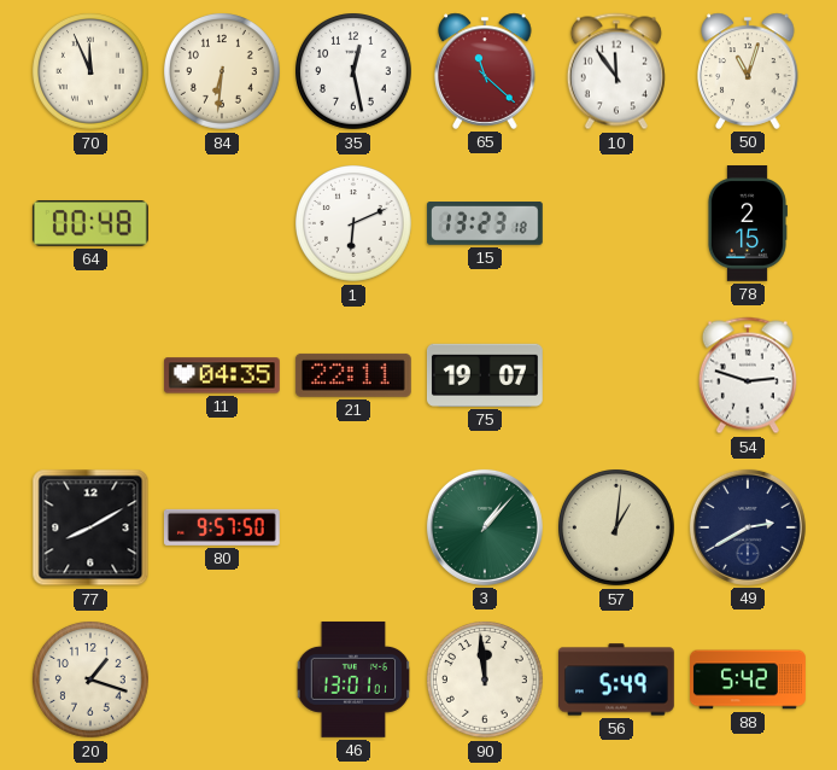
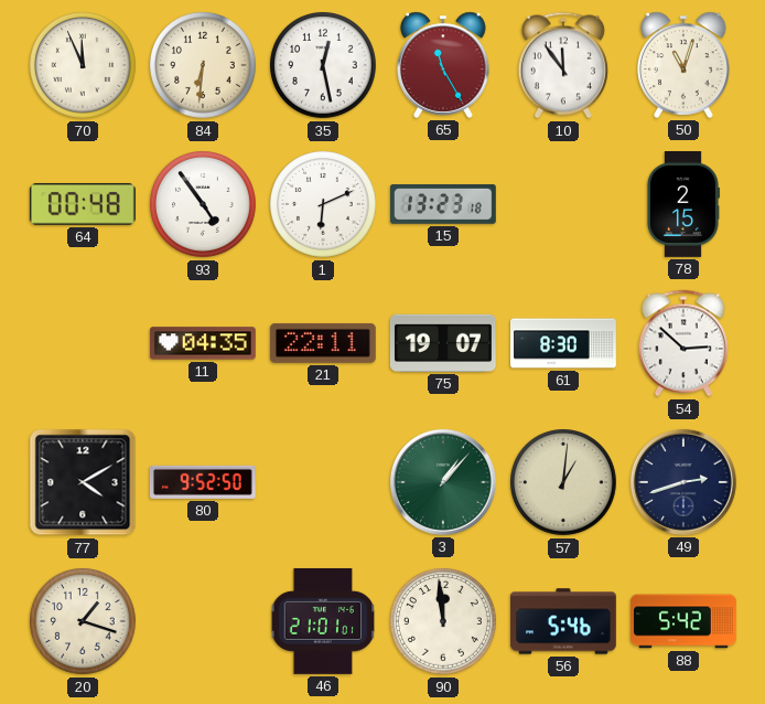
65: 11:22 -> 11:25 (443, 65)
93: none -> 4:54 (204, 205)
61: none -> 8:30 (564, 343)
54: 2:48 -> 2:52 (683, 343)
77: 8:10 -> 4:10 (83, 482)
80: 9:57 -> 9:52 (203, 482)
49: 2:40 -> 2:42 (683, 482)
46: 13:01 -> 21:01 (323, 621)
56: 5:49 -> 5:46 (563, 621)
